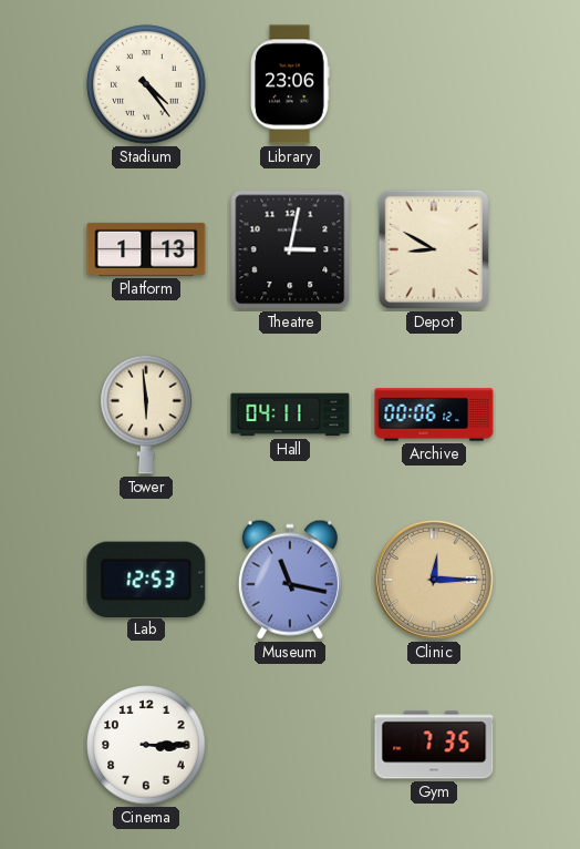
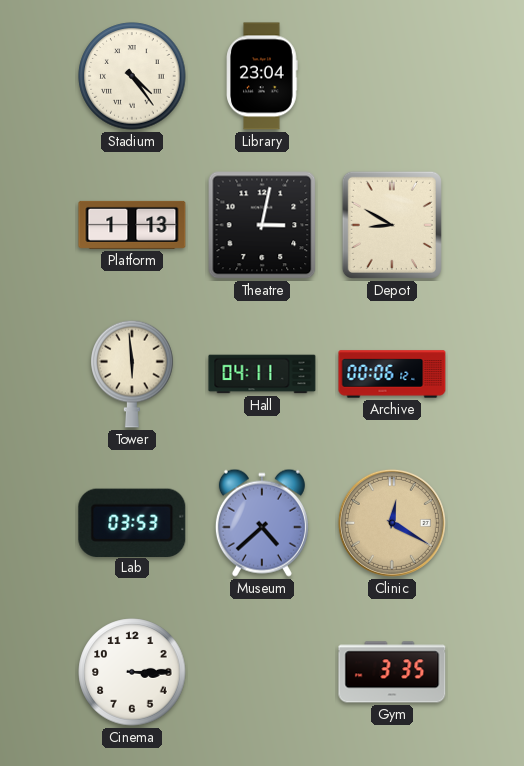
Library: 23:06 -> 23:04 (262, 76)
Lab: 12:53 -> 03:53 (132, 522)
Museum: 11:17 -> 4:38 (262, 523)
Clinic: 12:15 -> 12:20 (392, 523)
Gym: 7:35 -> 3:35 (392, 672)
